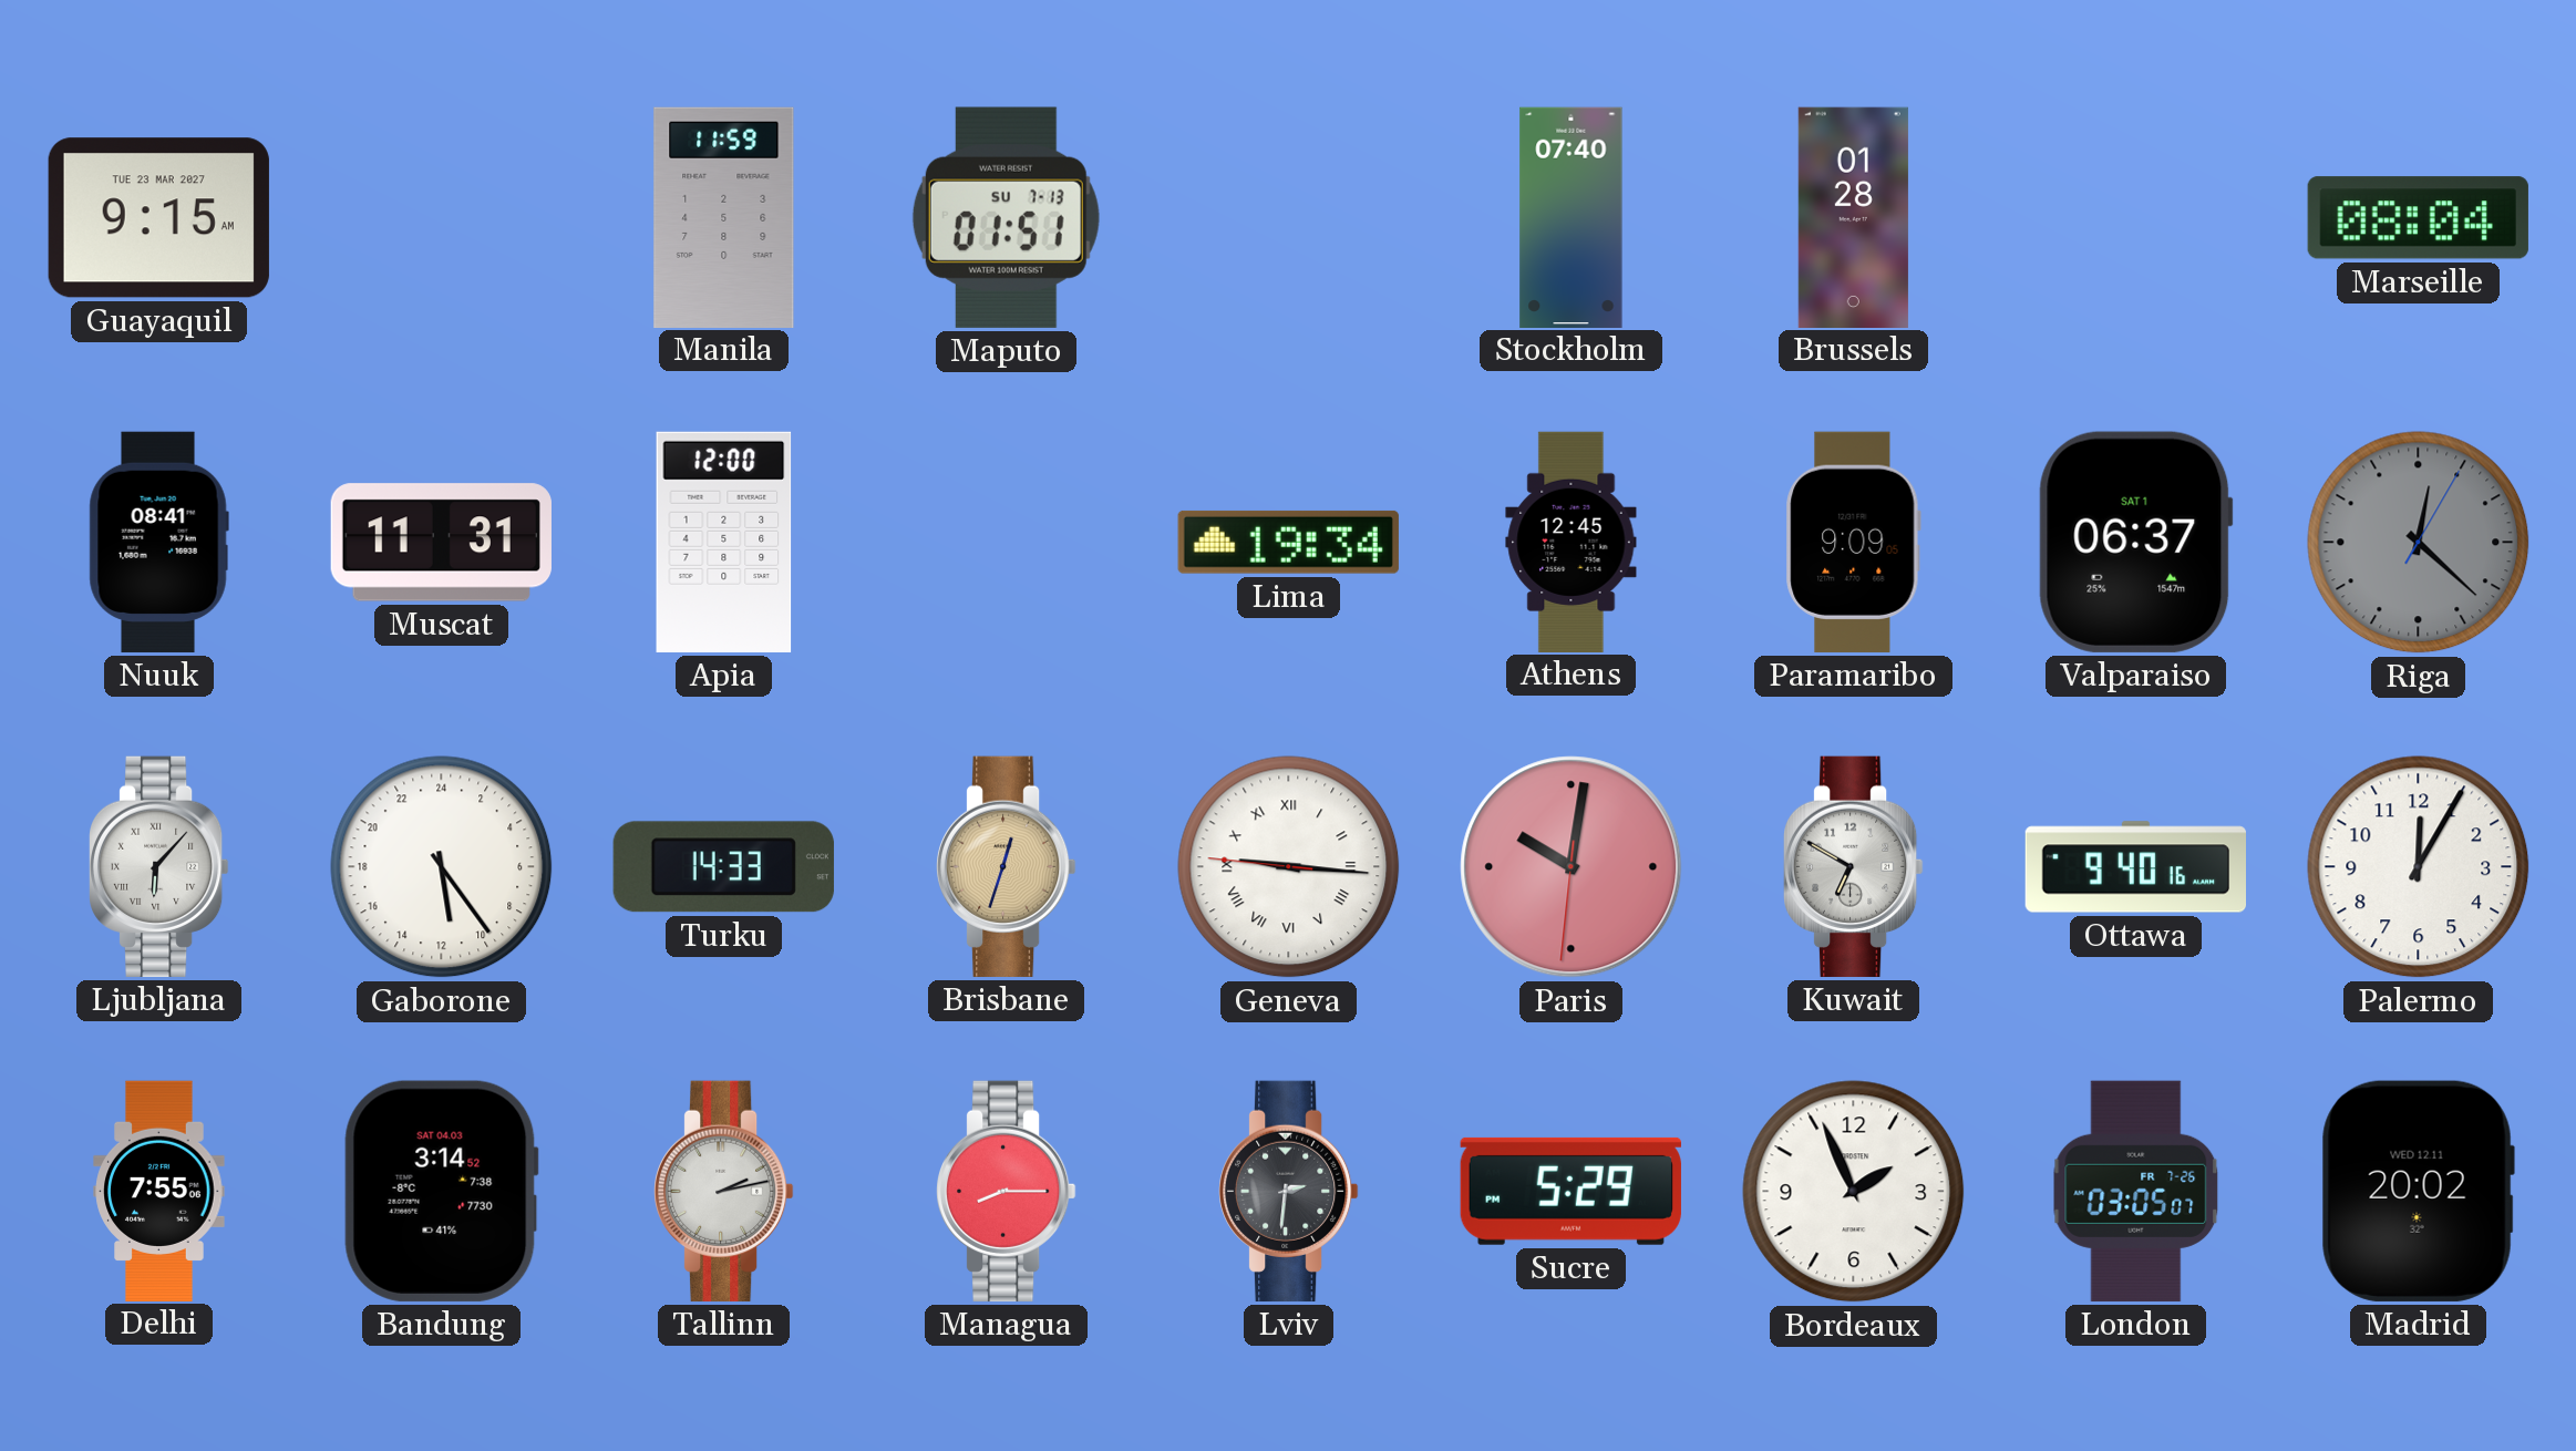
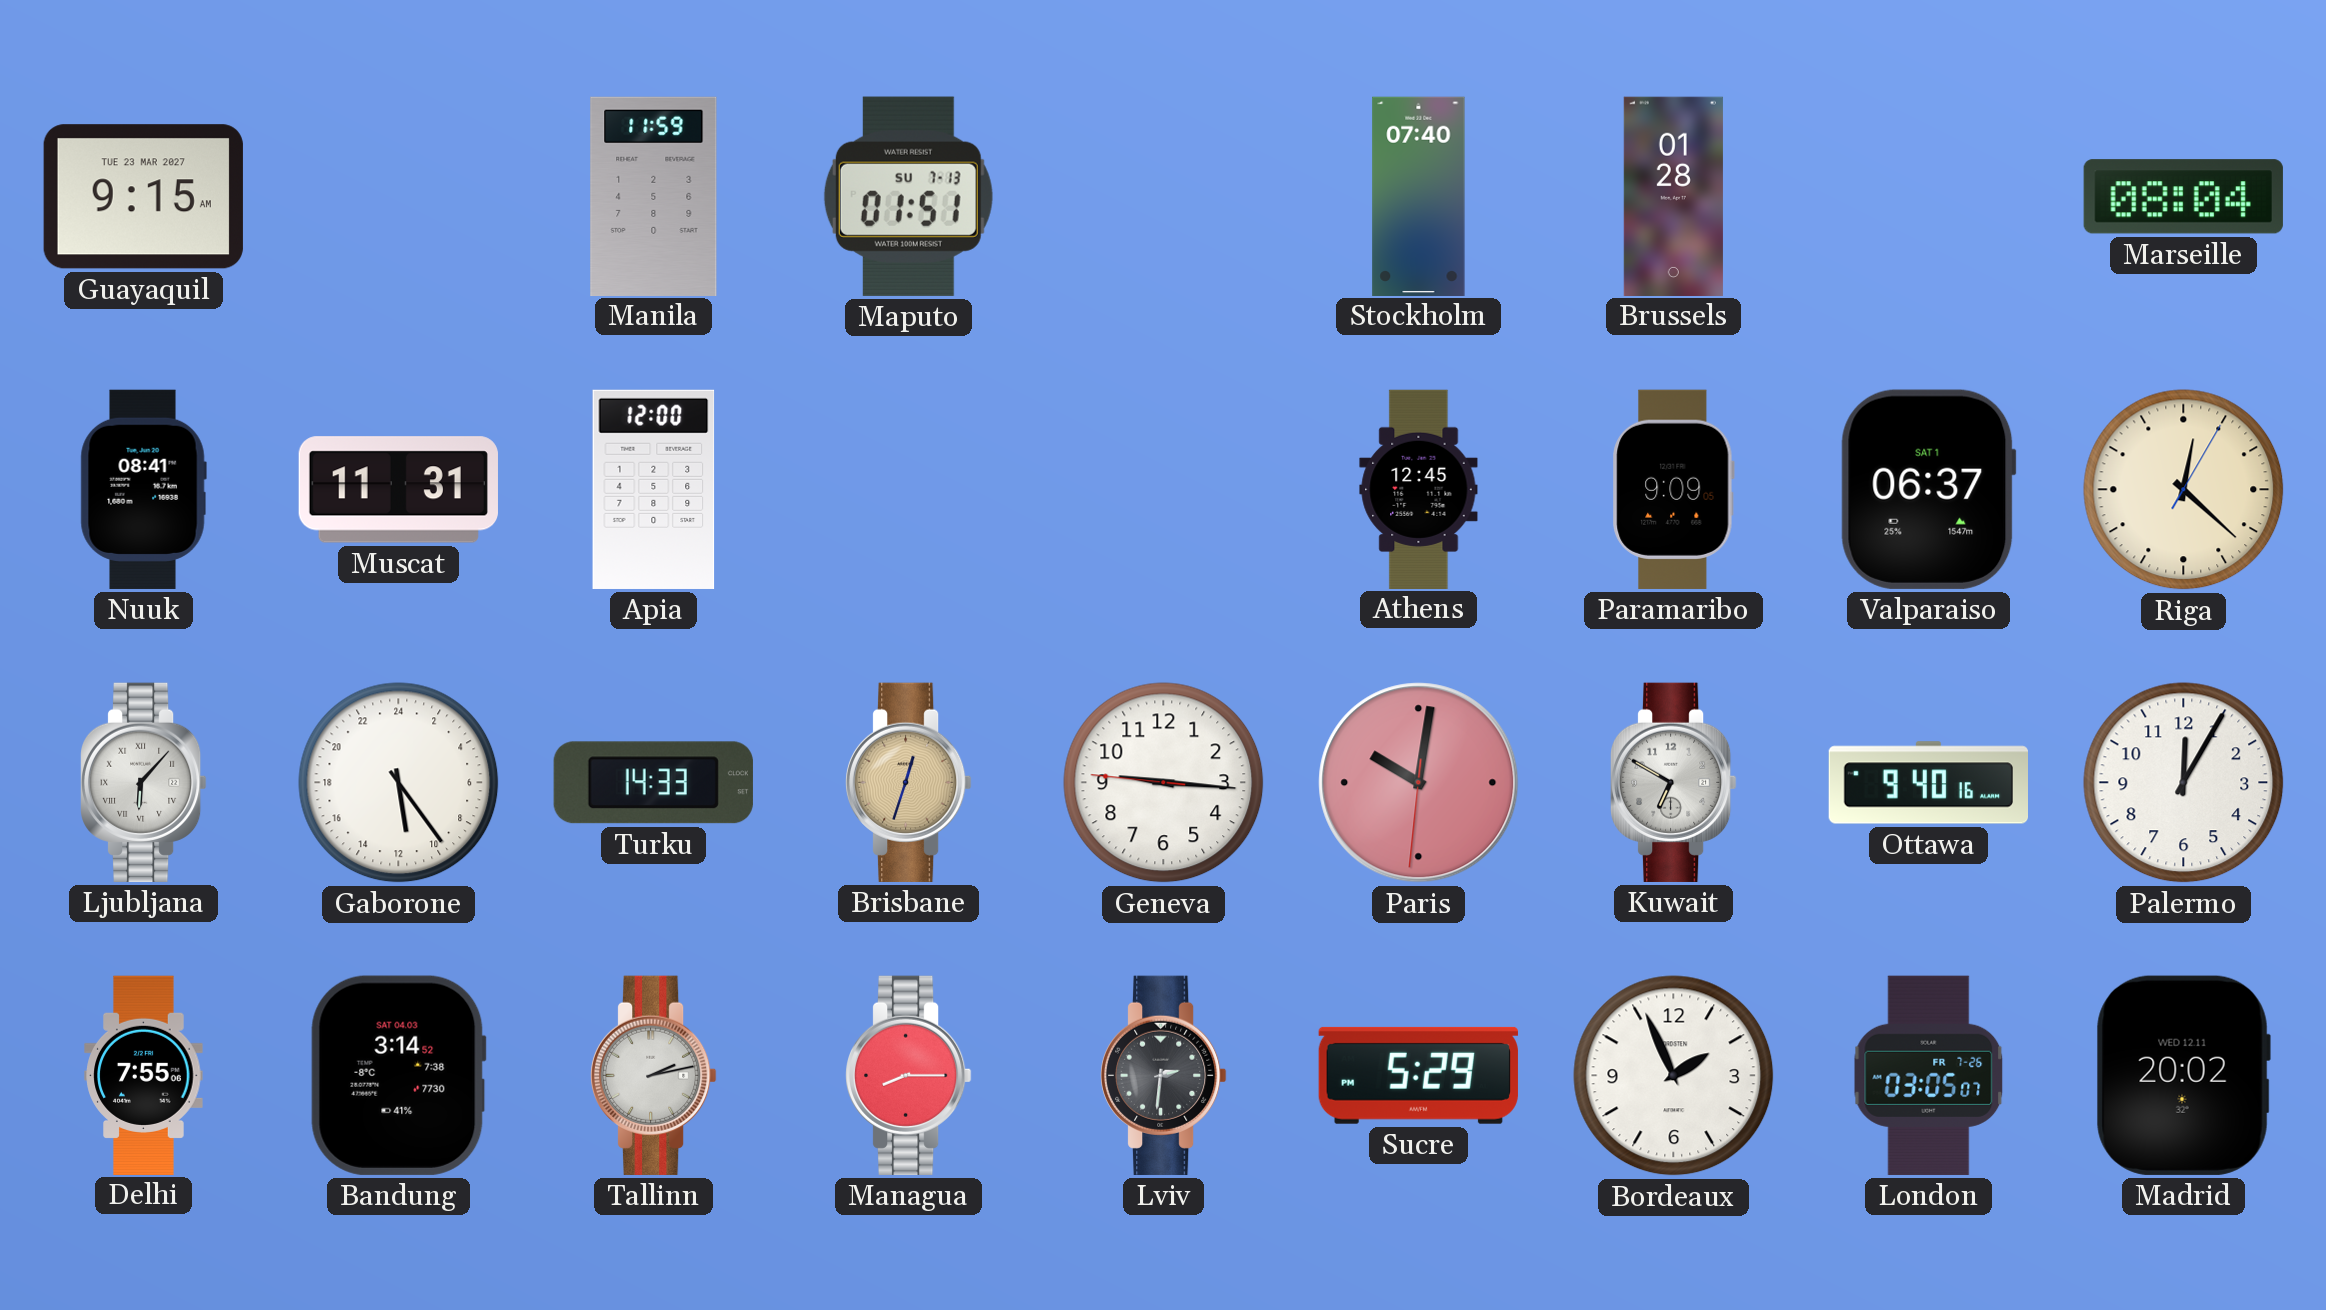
Lima: 19:34 -> none (1288, 542)
Riga dial: grey -> cream (2184, 490)
Geneva numerals: Roman -> Arabic (1164, 783)
